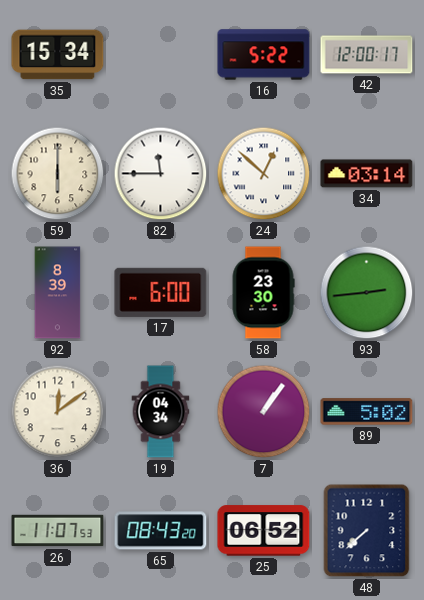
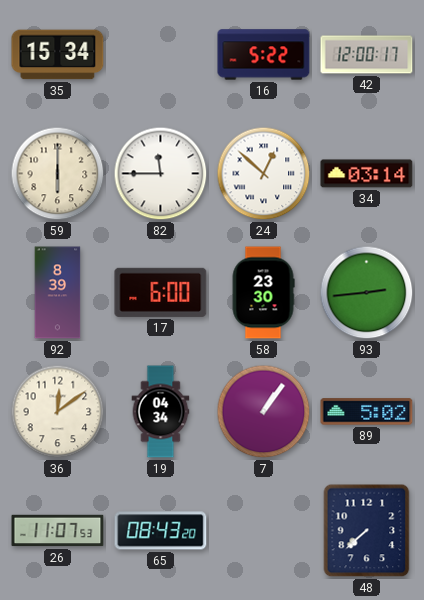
25: 06:52 -> none (264, 531)
